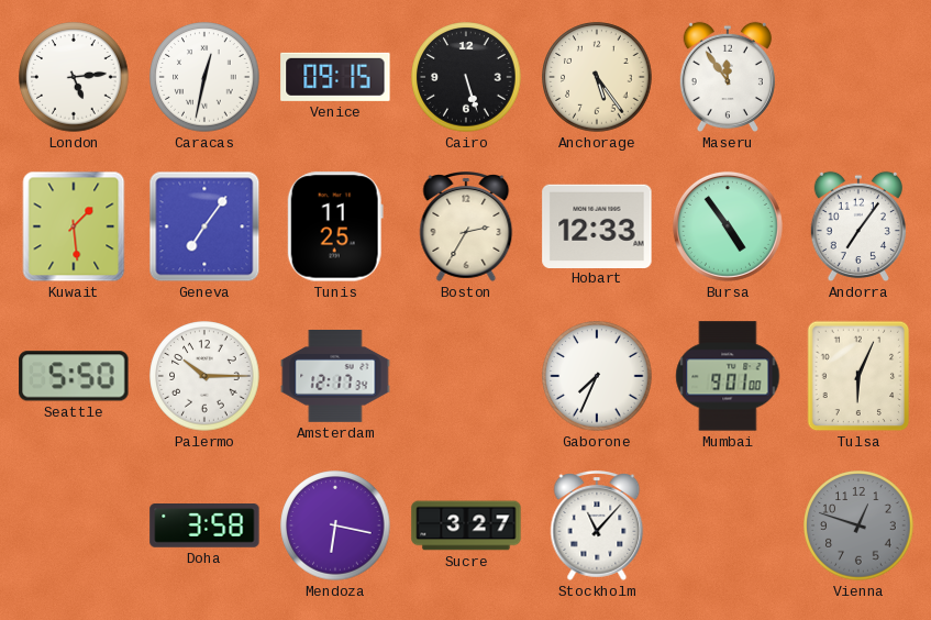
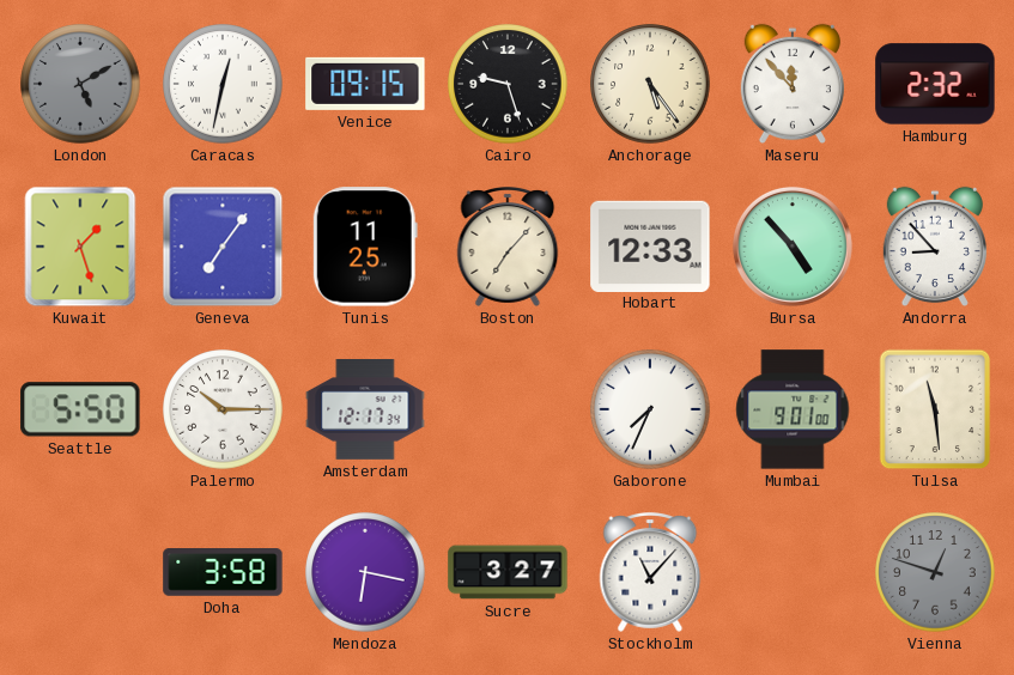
London: 5:14 -> 5:10 (80, 84)
London dial: white -> grey (80, 84)
Cairo: 5:27 -> 9:27 (508, 84)
Maseru: 11:54 -> 11:53 (793, 84)
Hamburg: none -> 2:32 (935, 84)
Kuwait: 1:29 -> 1:27 (80, 247)
Boston: 2:35 -> 7:07 (508, 248)
Bursa: 4:54 -> 4:53 (793, 247)
Andorra: 7:06 -> 8:53 (935, 247)
Tulsa: 6:04 -> 11:29 (935, 409)
